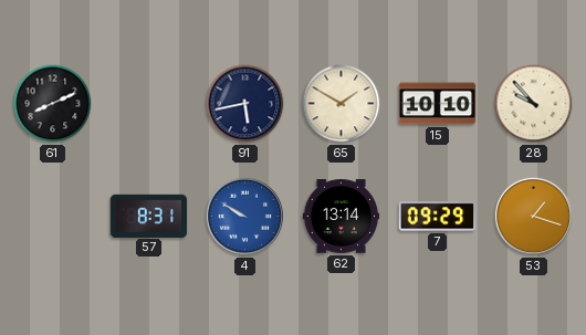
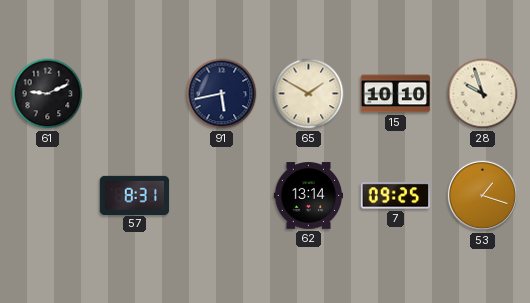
61: 8:11 -> 9:11 (48, 94)
28: 9:53 -> 9:57 (483, 94)
4: 9:50 -> none (244, 216)
7: 09:29 -> 09:25 (396, 196)
